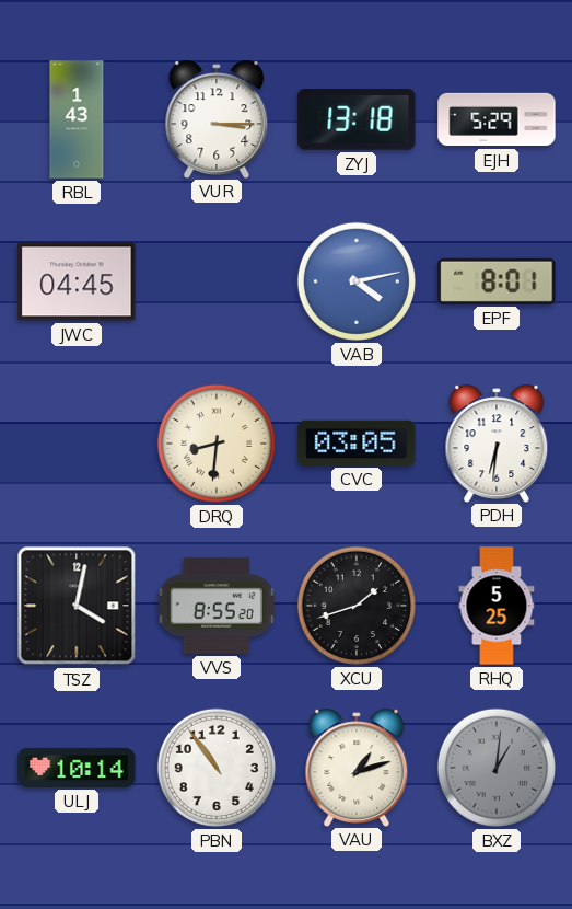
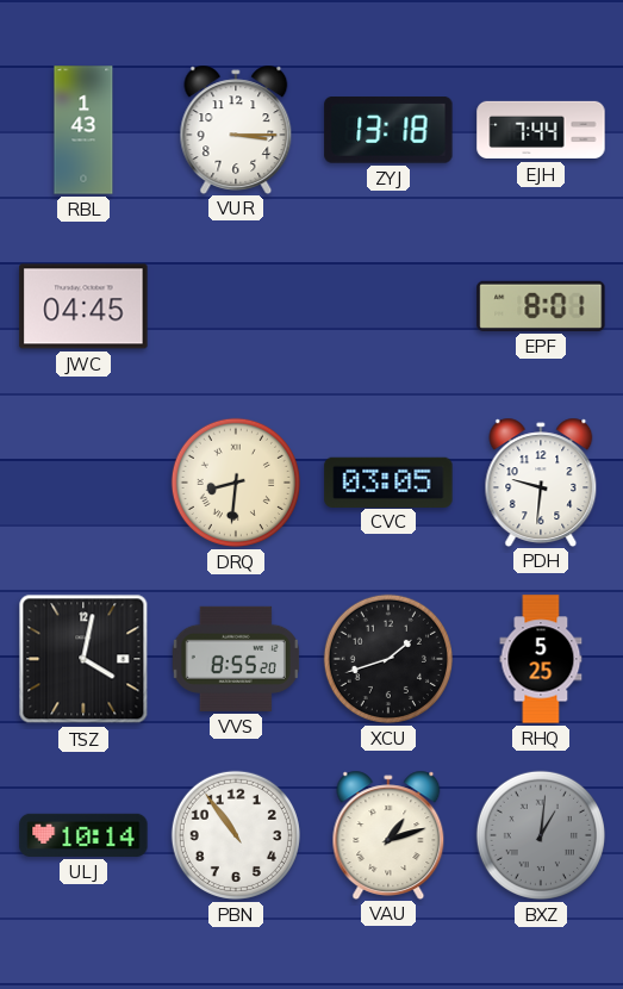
EJH: 5:29 -> 7:44 (541, 130)
VAB: 4:13 -> none (357, 281)
PDH: 6:31 -> 9:31 (541, 481)
